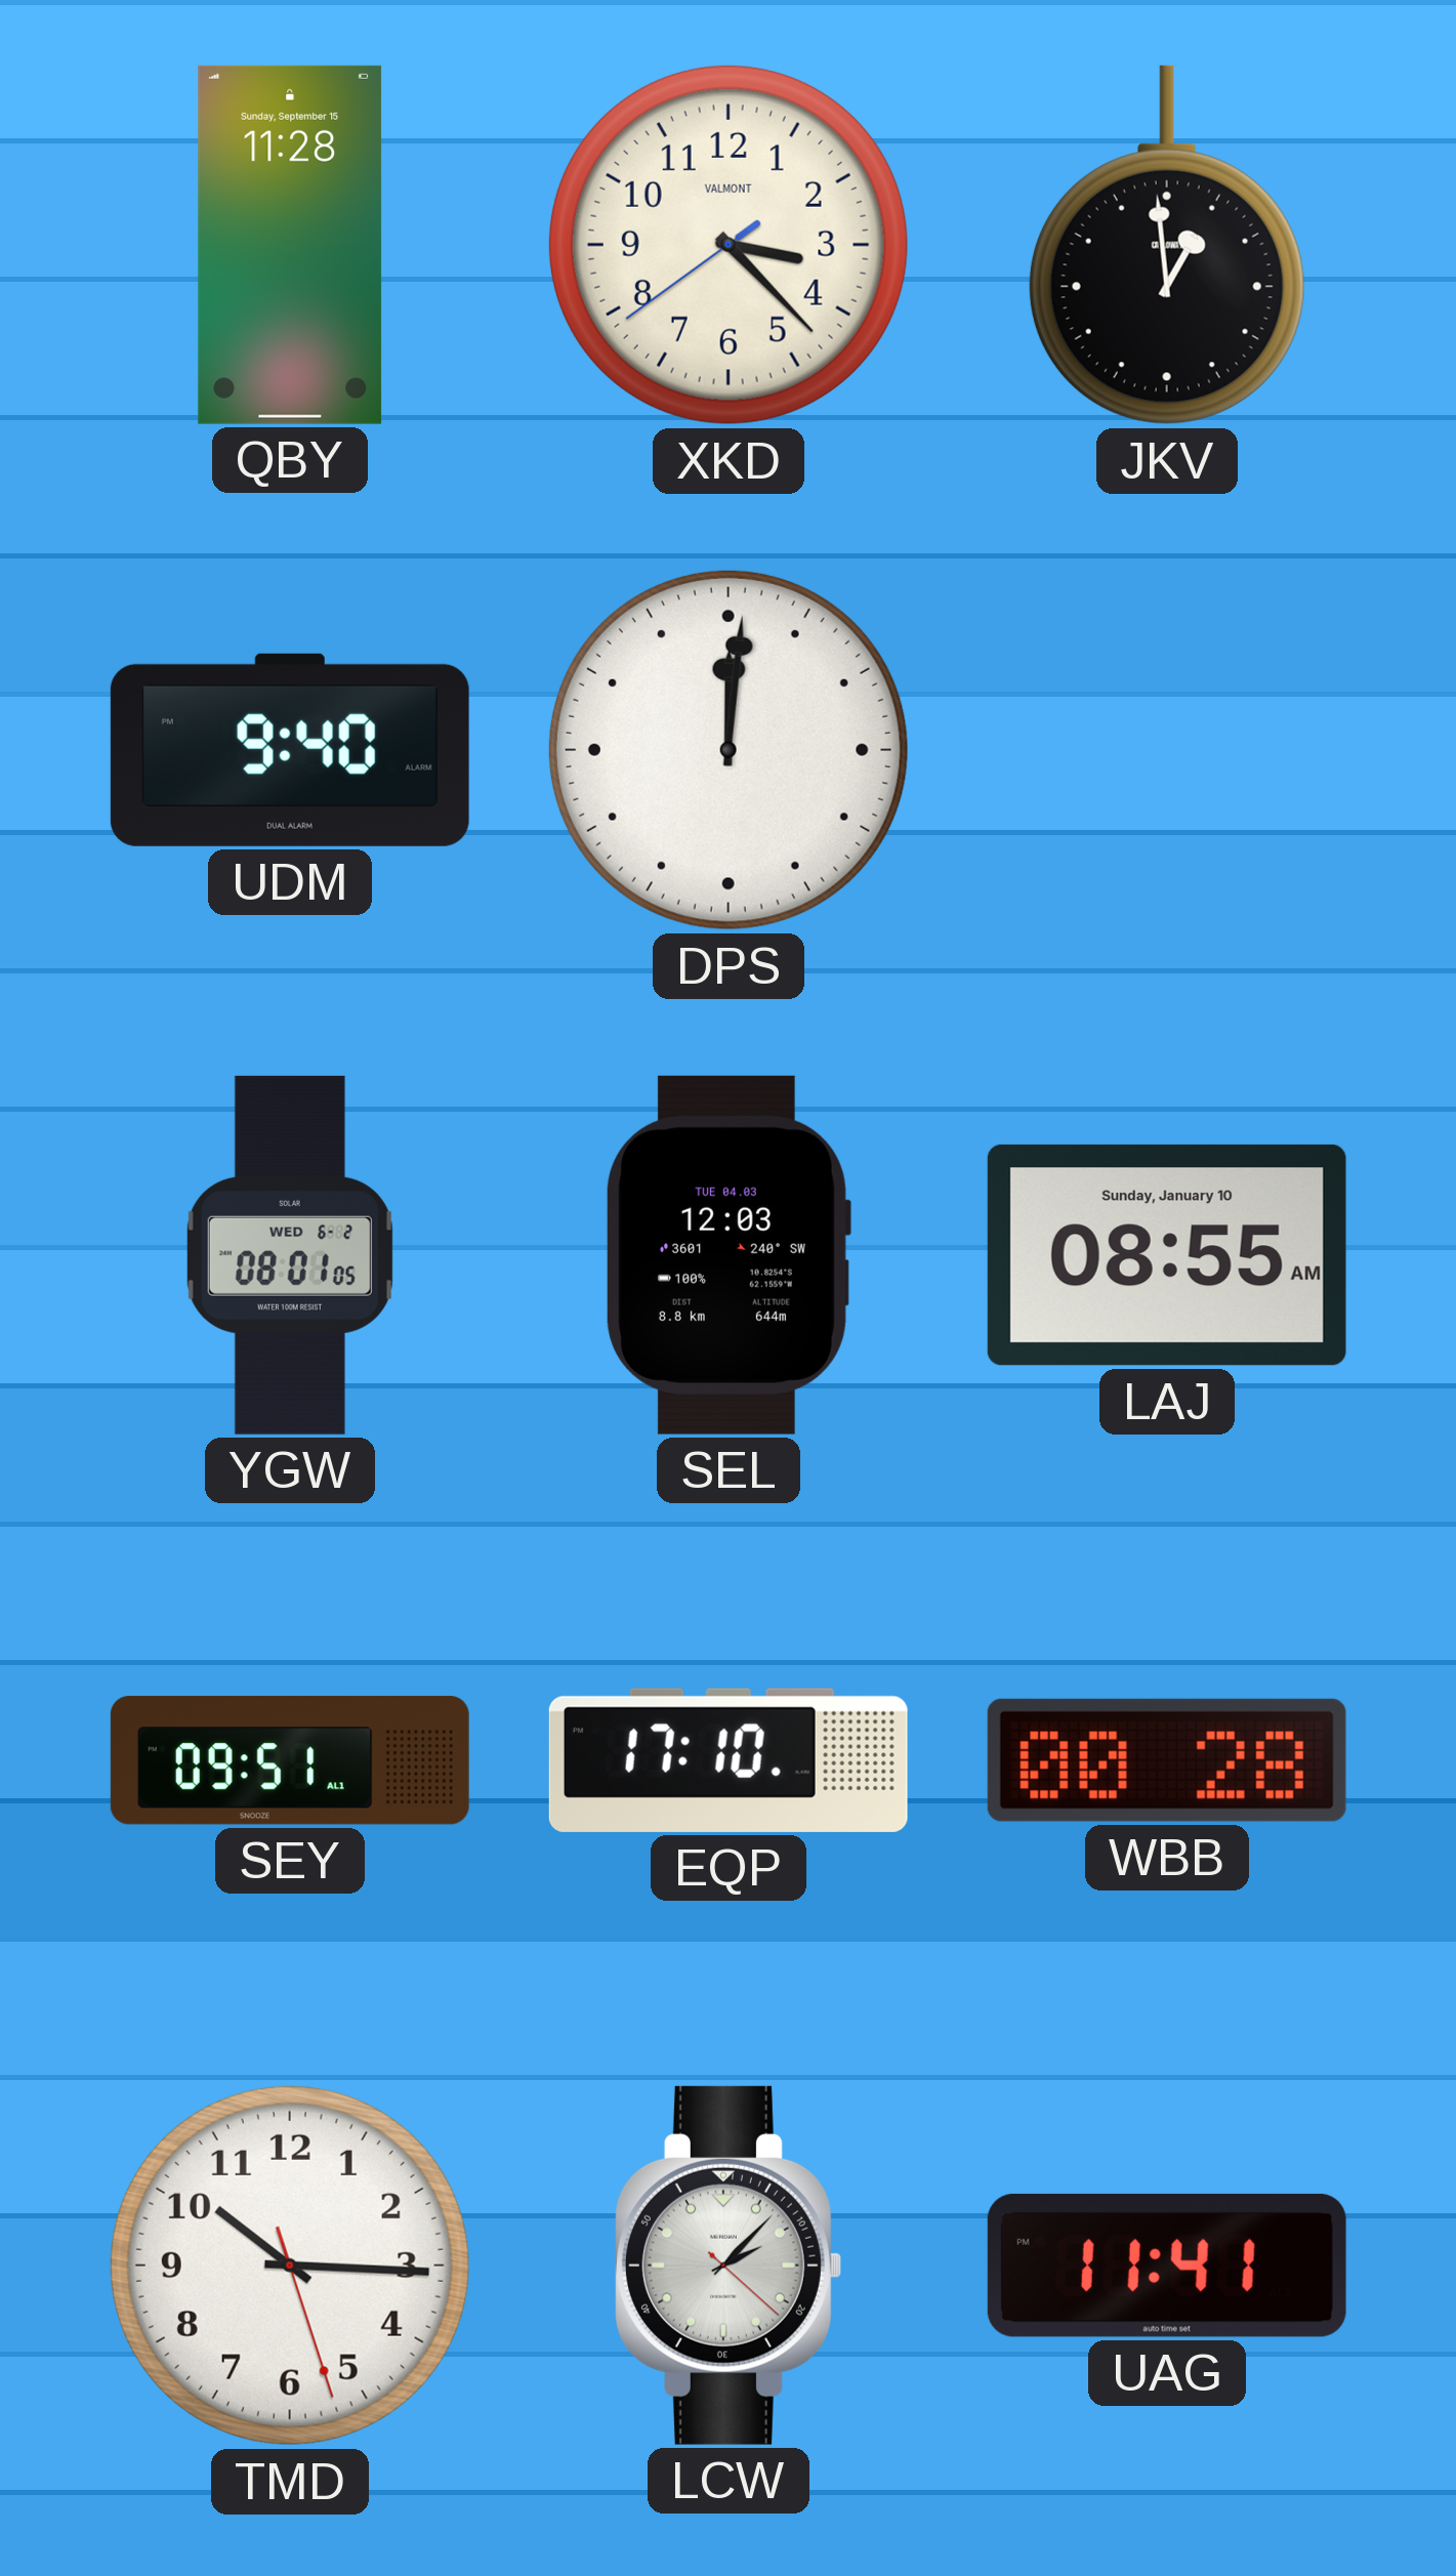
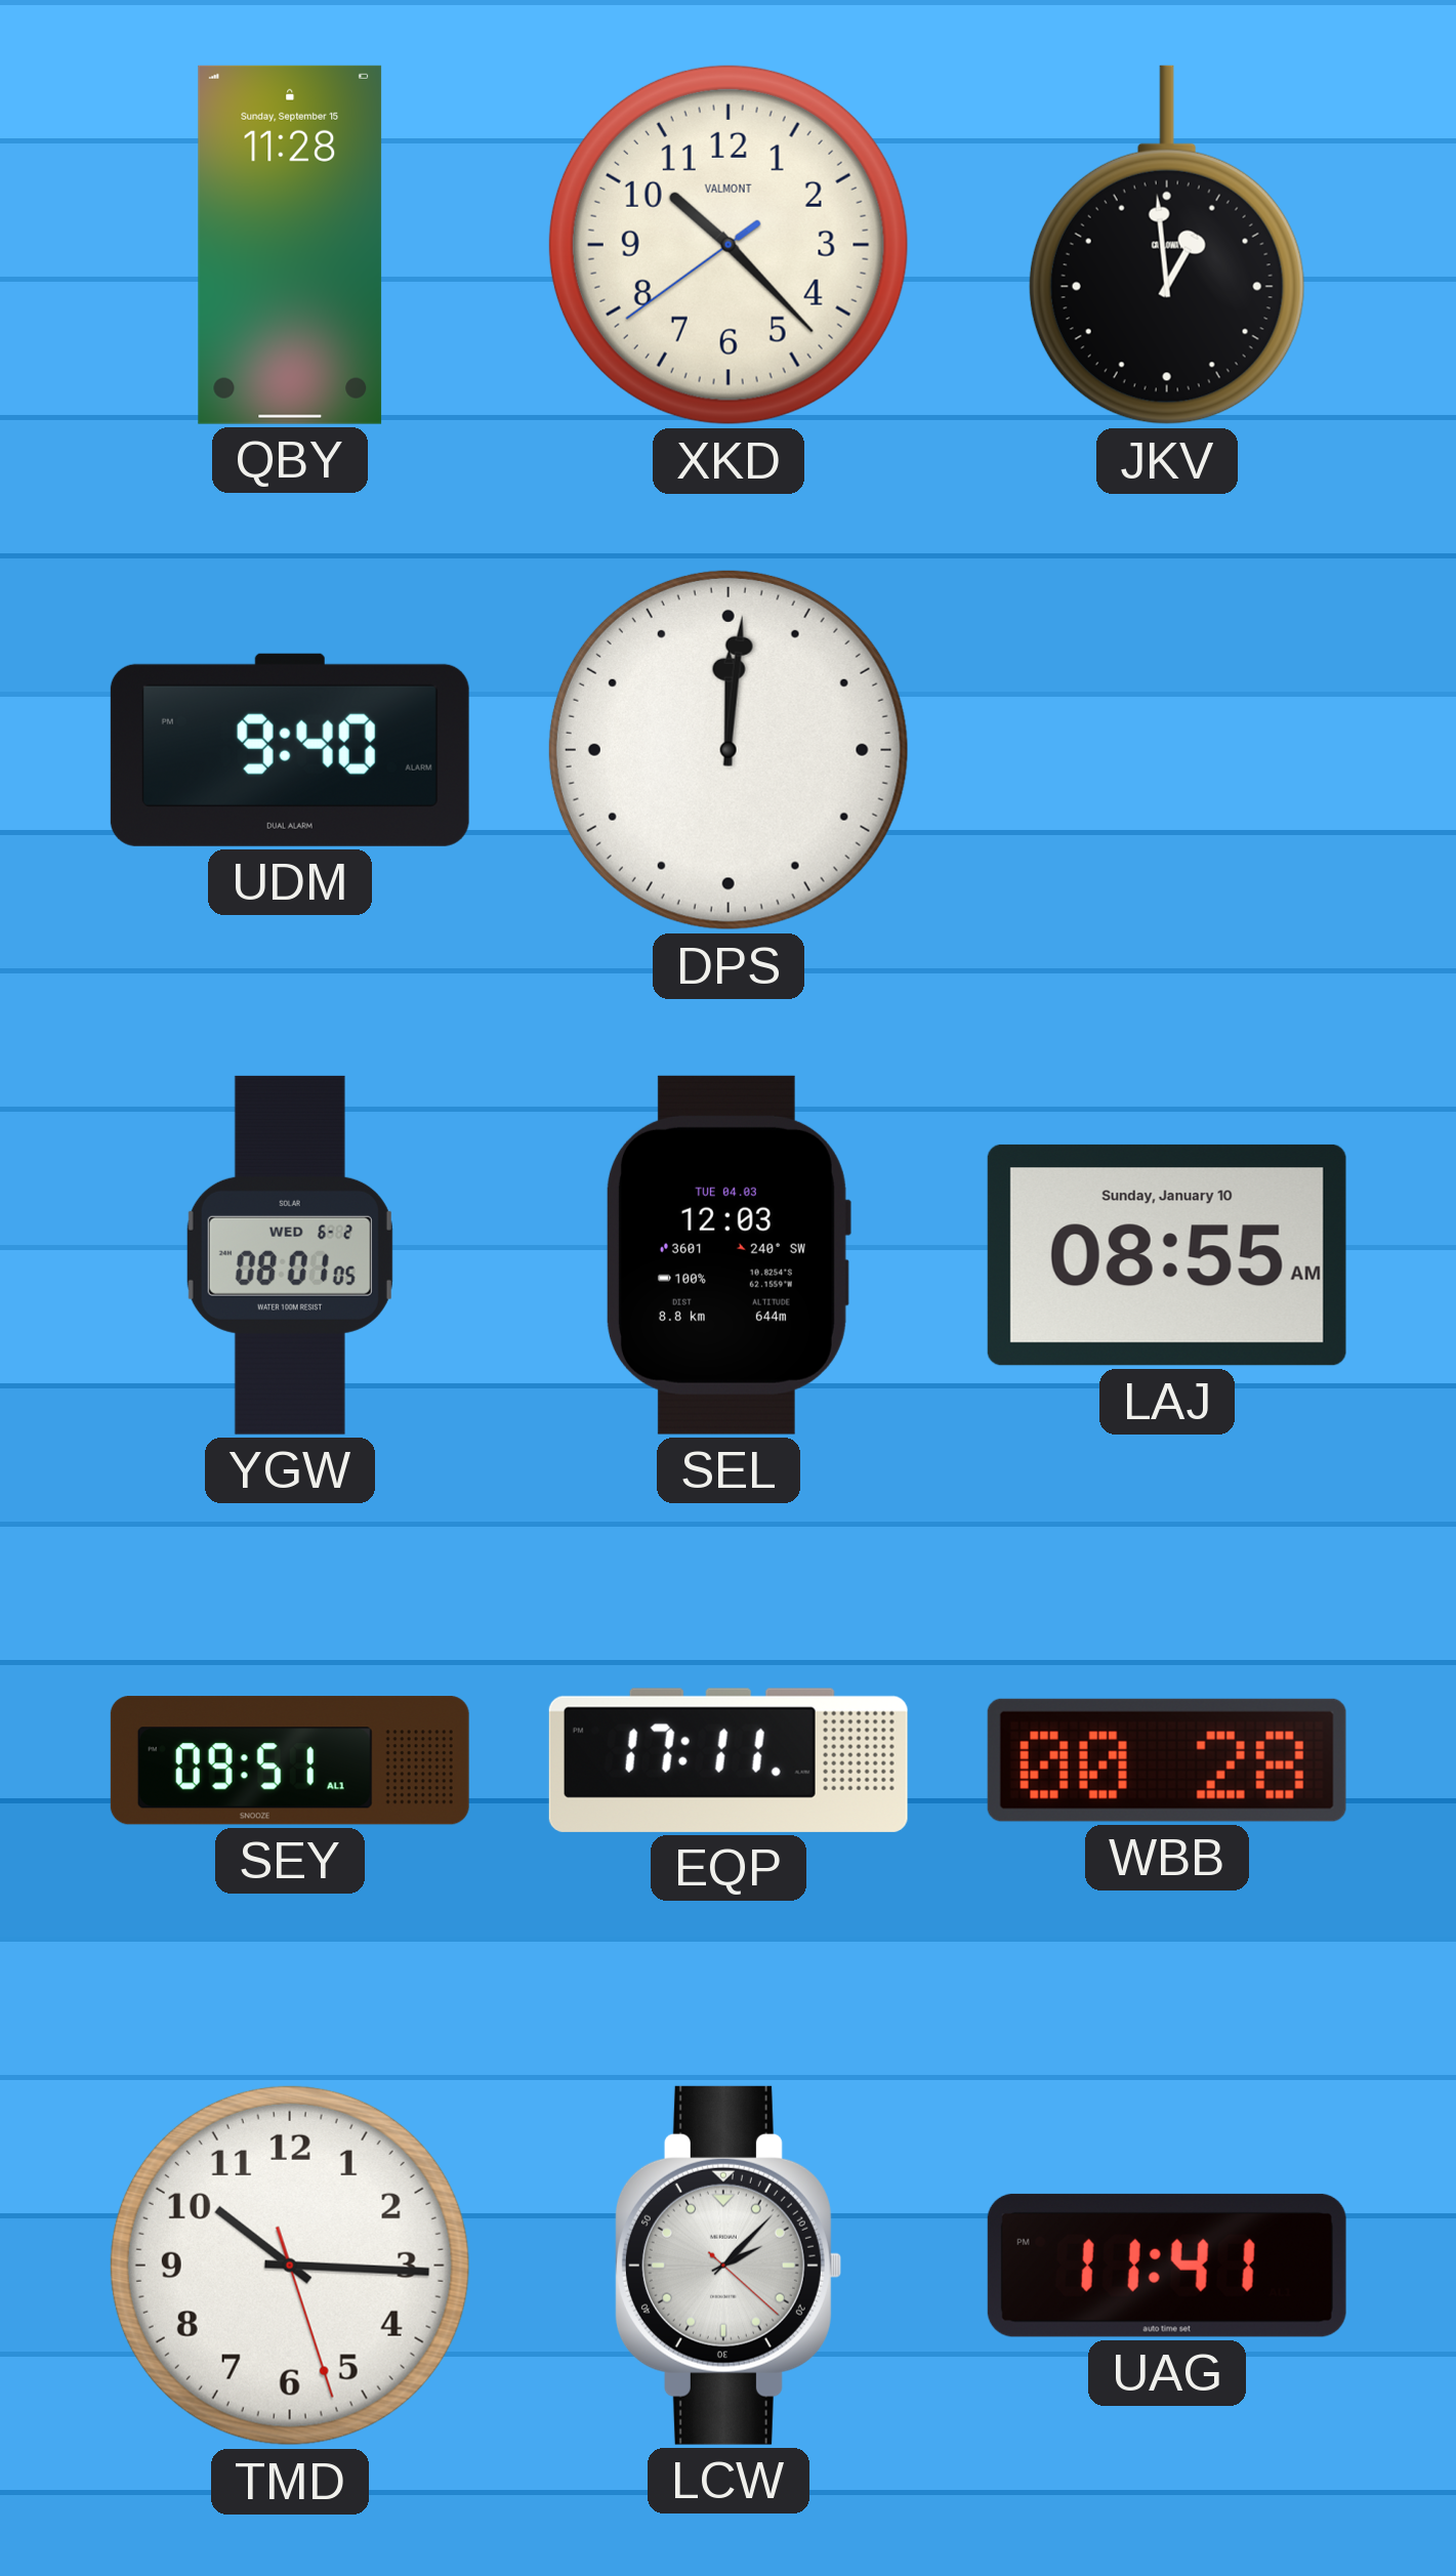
XKD: 3:22 -> 10:22 (729, 245)
EQP: 17:10 -> 17:11 (729, 1760)
